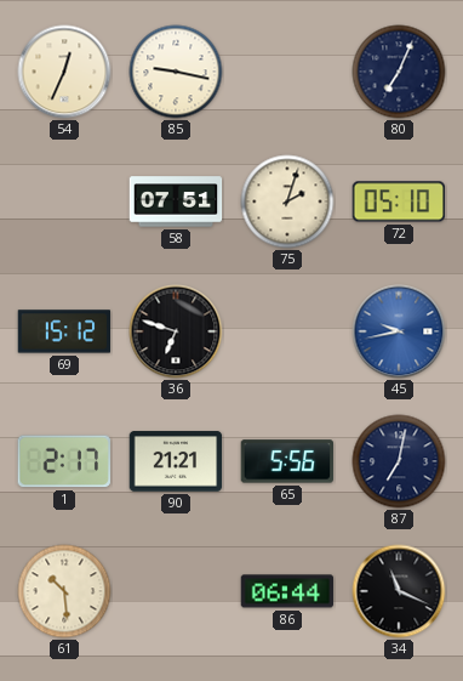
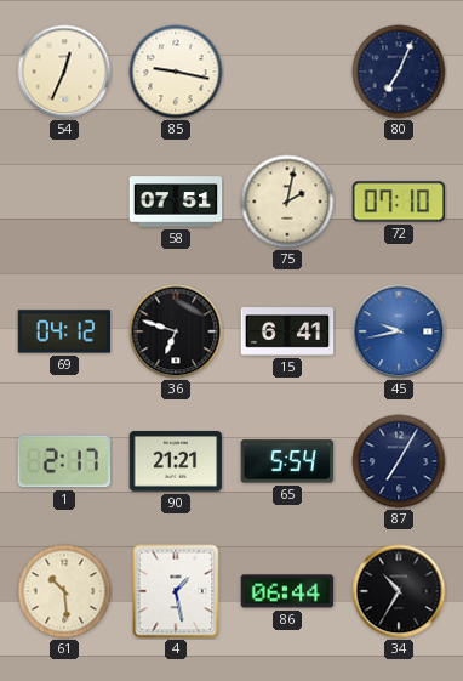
75: 2:03 -> 2:02 (287, 202)
72: 05:10 -> 07:10 (399, 202)
69: 15:12 -> 04:12 (64, 331)
15: none -> 6:41 (287, 331)
65: 5:56 -> 5:54 (287, 461)
87: 7:02 -> 7:05 (399, 461)
4: none -> 1:28 (176, 591)
34: 11:19 -> 10:35 (399, 591)
